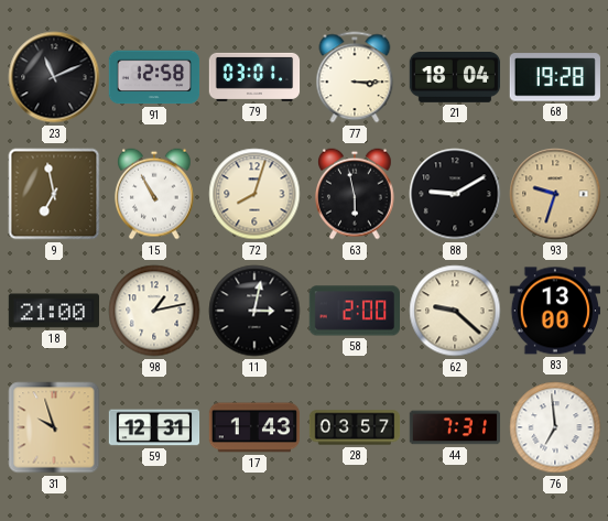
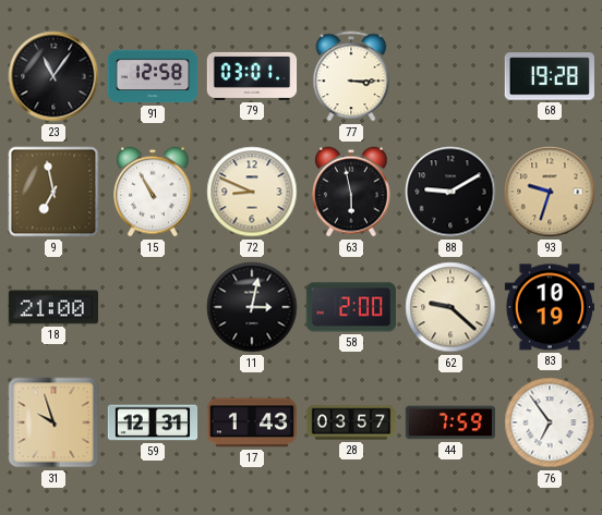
23: 11:11 -> 11:06 (53, 76)
21: 18:04 -> none (455, 78)
72: 8:03 -> 8:49 (252, 192)
98: 1:13 -> none (154, 311)
83: 13:00 -> 10:19 (549, 307)
44: 7:31 -> 7:59 (450, 422)
76: 6:59 -> 6:54 (550, 422)
